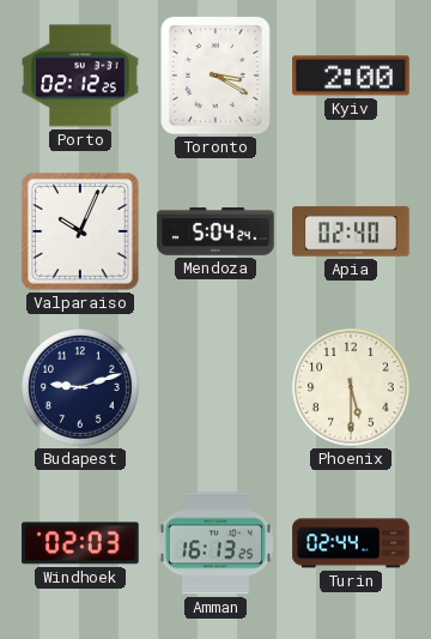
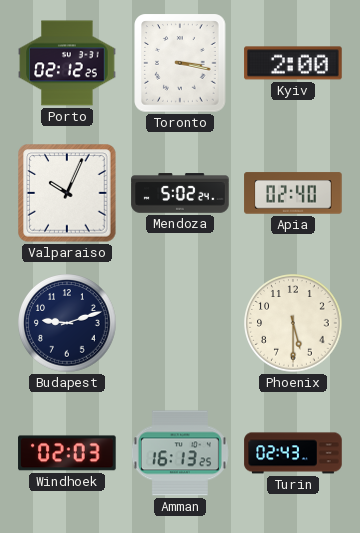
Toronto: 3:20 -> 3:17 (180, 63)
Mendoza: 5:04 -> 5:02 (180, 193)
Turin: 02:44 -> 02:43 (293, 453)
